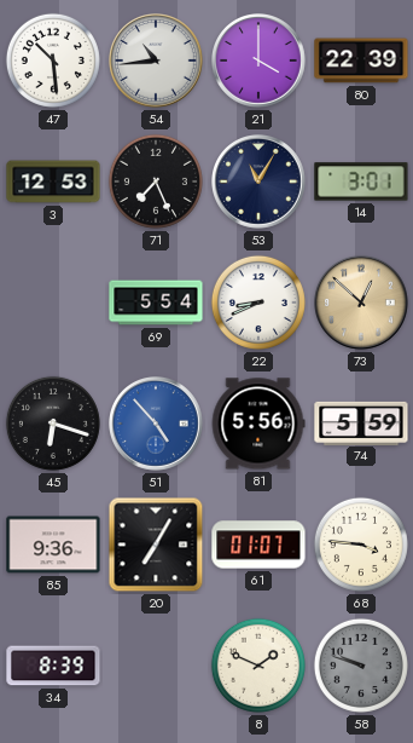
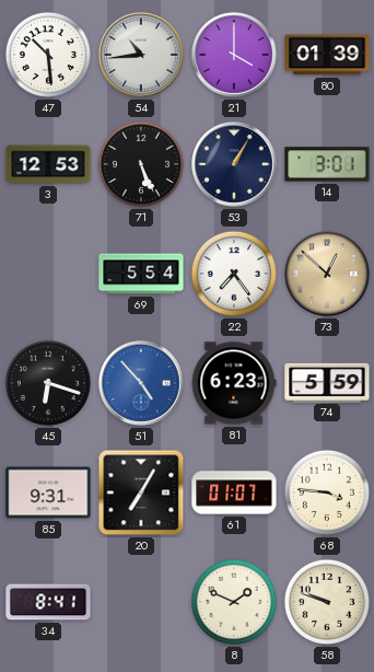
80: 22:39 -> 01:39 (327, 55)
71: 7:26 -> 5:26 (141, 164)
53: 11:05 -> 1:05 (235, 165)
22: 8:41 -> 7:24 (234, 274)
81: 5:56 -> 6:23 (234, 383)
85: 9:36 -> 9:31 (48, 493)
34: 8:39 -> 8:41 (48, 602)
58 dial: grey -> cream (327, 602)
